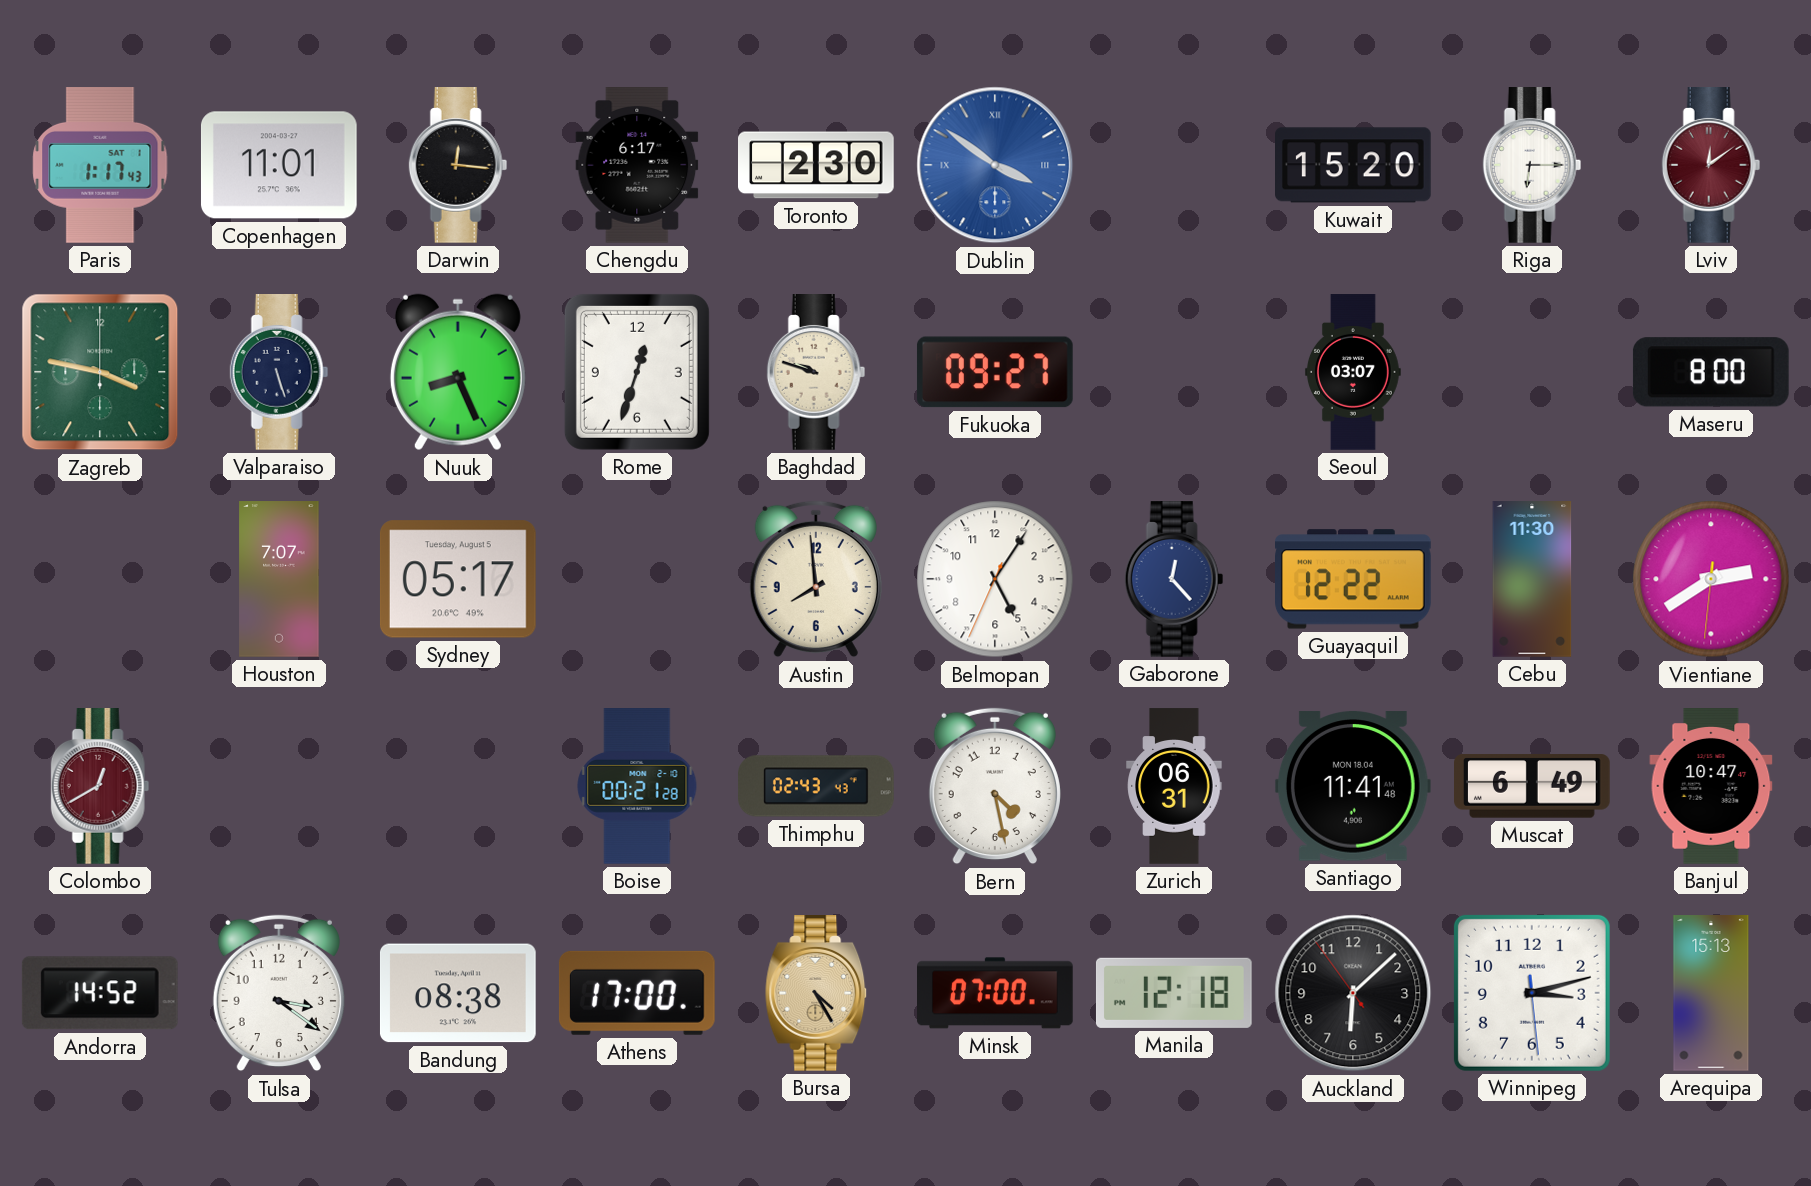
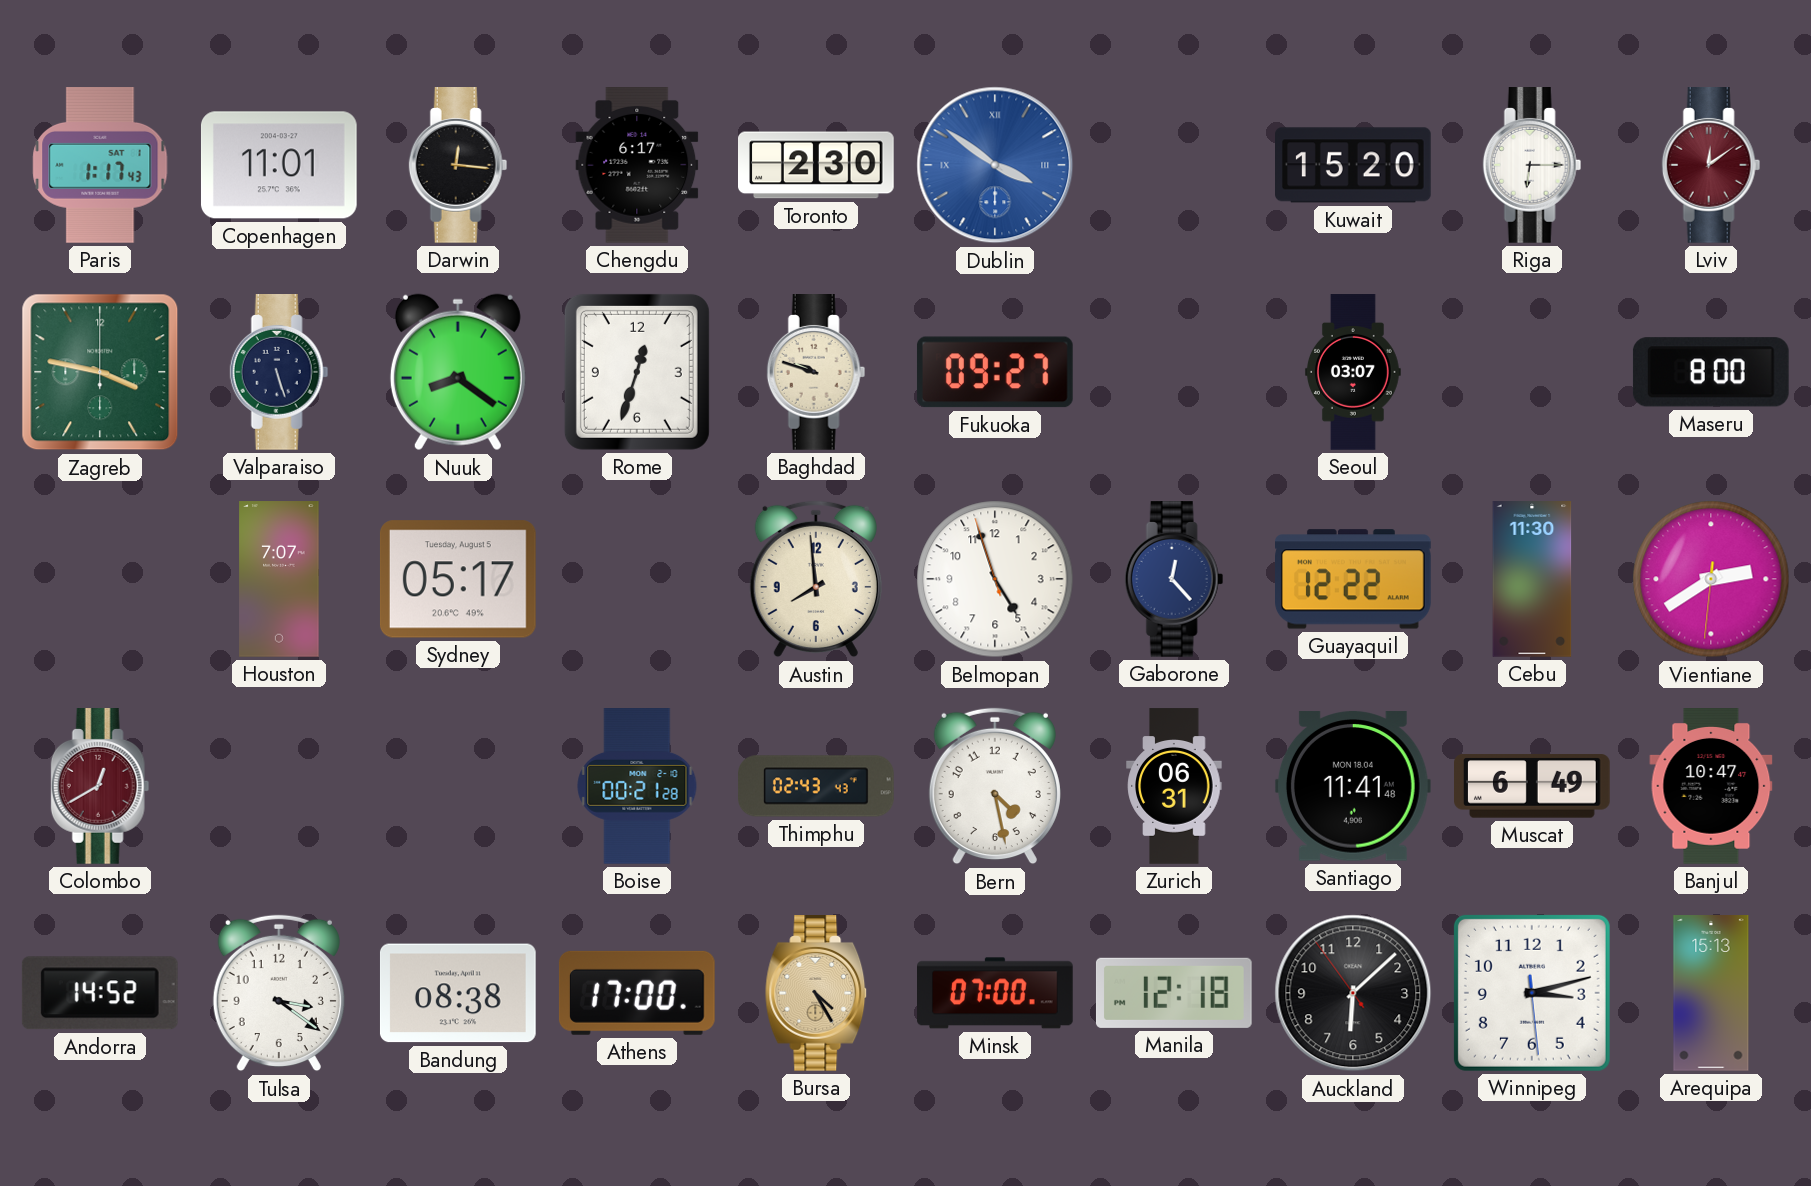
Nuuk: 8:26 -> 8:21 (458, 372)
Belmopan: 5:05 -> 4:56 (995, 579)
